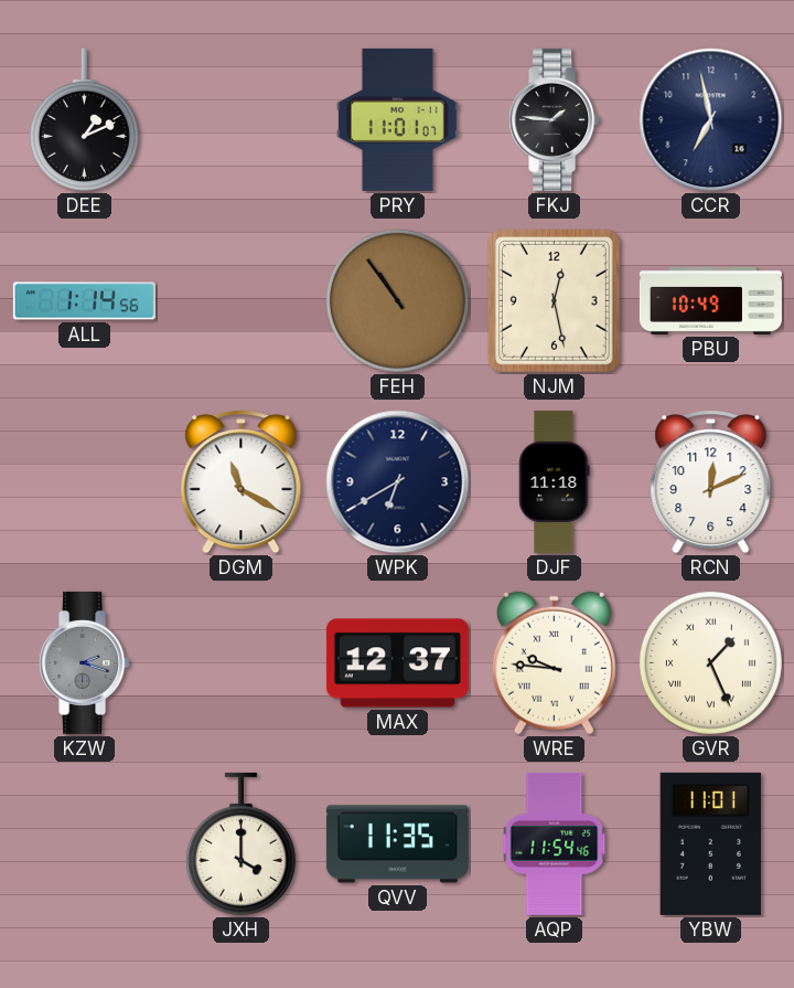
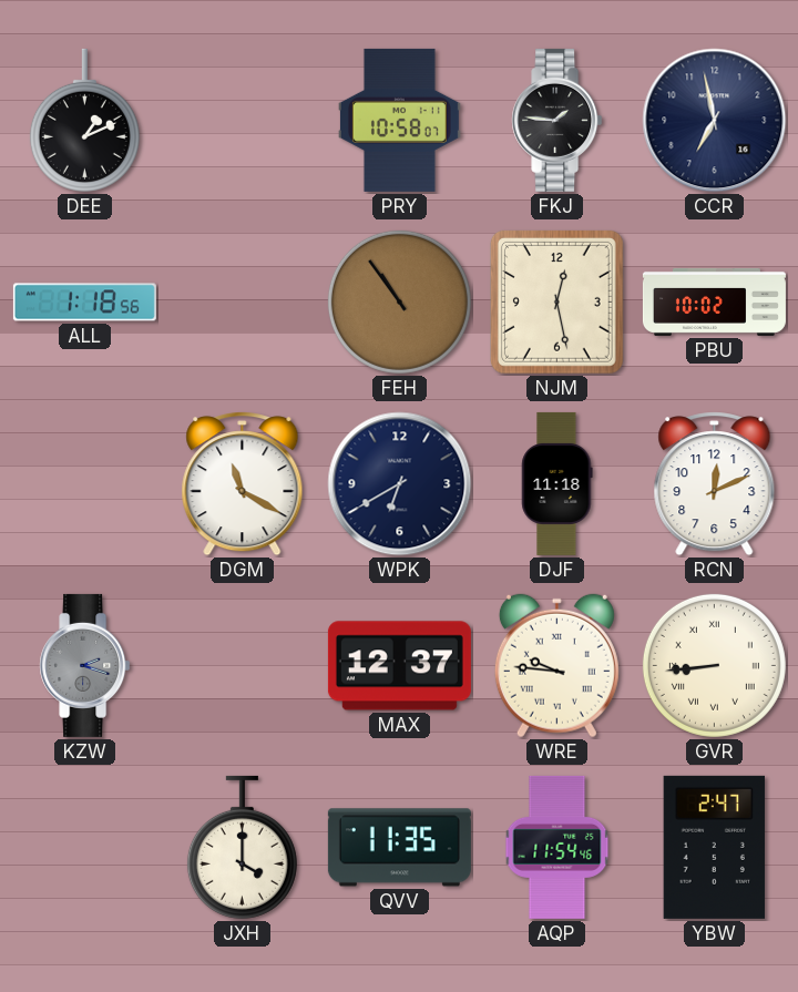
PRY: 11:01 -> 10:58 (399, 120)
ALL: 1:14 -> 1:18 (84, 303)
PBU: 10:49 -> 10:02 (714, 301)
GVR: 1:26 -> 8:44 (714, 665)
YBW: 11:01 -> 2:47 (714, 847)
